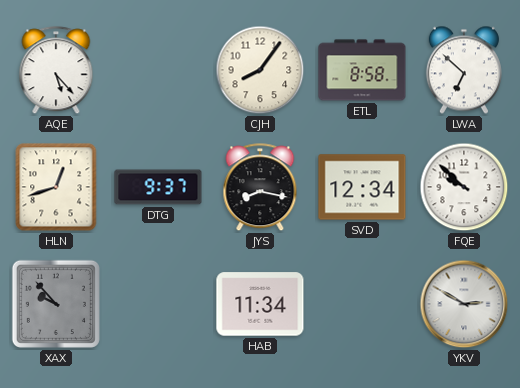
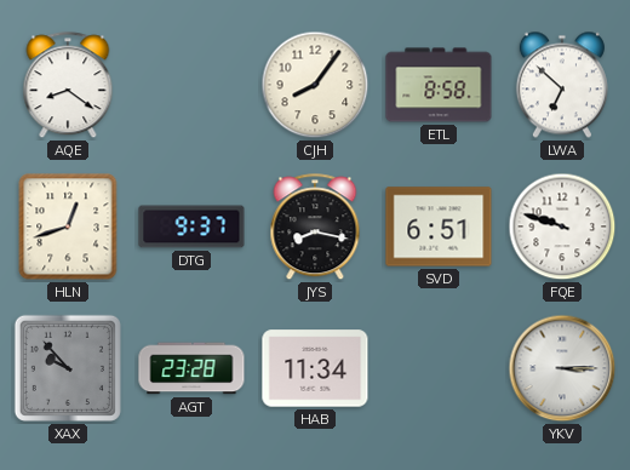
AQE: 5:23 -> 8:21 (68, 86)
SVD: 12:34 -> 6:51 (439, 227)
FQE: 9:52 -> 9:48 (562, 227)
AGT: none -> 23:28 (191, 368)
YKV: 2:50 -> 3:15 (562, 368)
